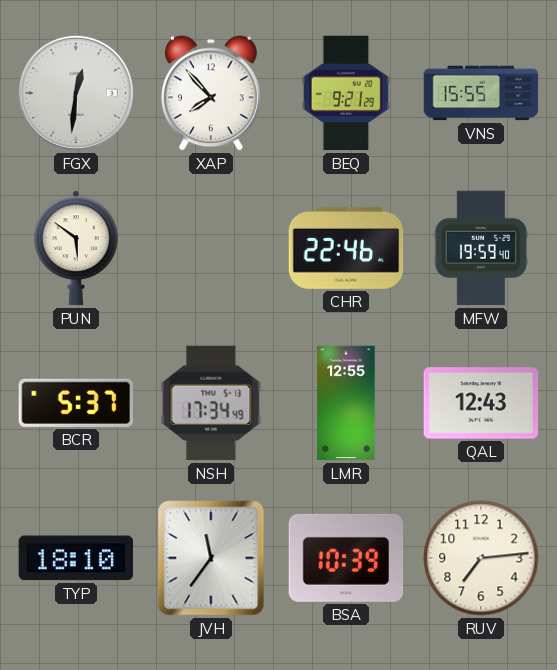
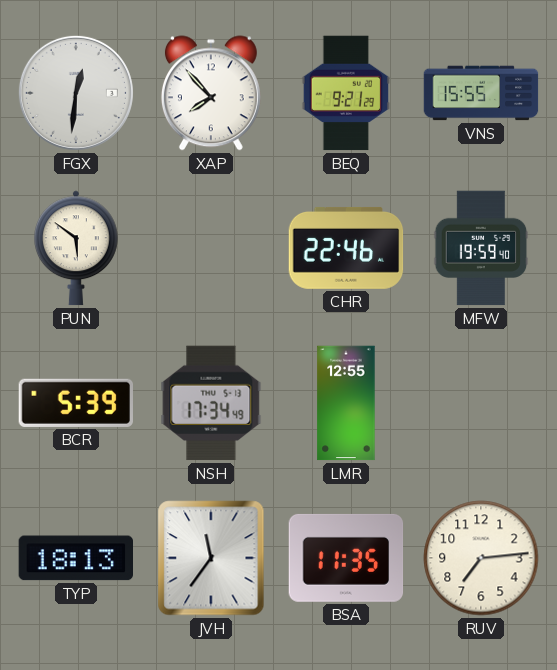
BCR: 5:37 -> 5:39 (75, 403)
QAL: 12:43 -> none (481, 403)
TYP: 18:10 -> 18:13 (76, 558)
BSA: 10:39 -> 11:35 (346, 558)
